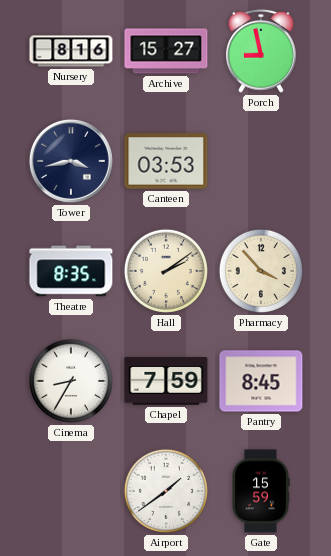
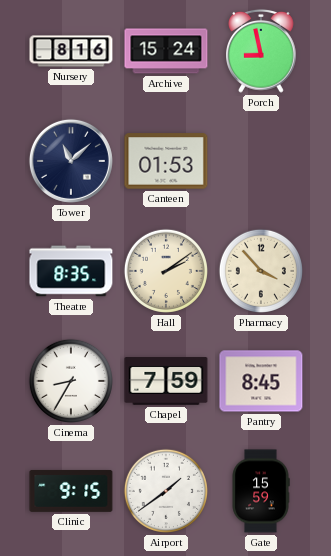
Archive: 15:27 -> 15:24 (166, 51)
Tower: 3:43 -> 11:08 (71, 161)
Canteen: 03:53 -> 01:53 (166, 161)
Clinic: none -> 9:15 (71, 491)
